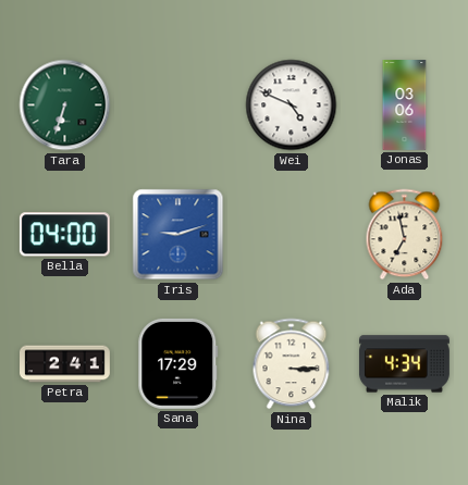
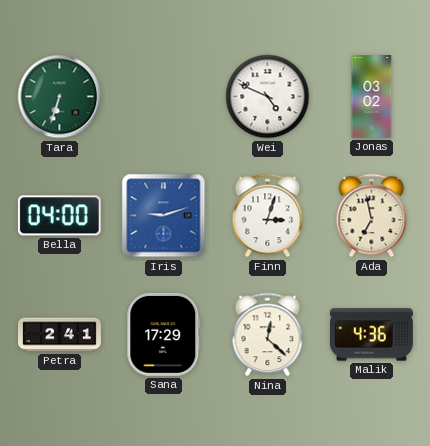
Jonas: 03:06 -> 03:02 (372, 97)
Finn: none -> 3:03 (268, 216)
Nina: 3:15 -> 12:22 (268, 335)
Malik: 4:34 -> 4:36 (371, 335)
